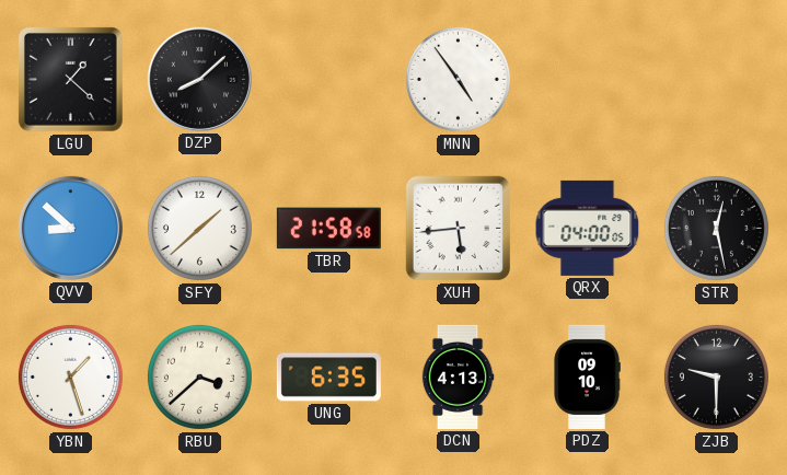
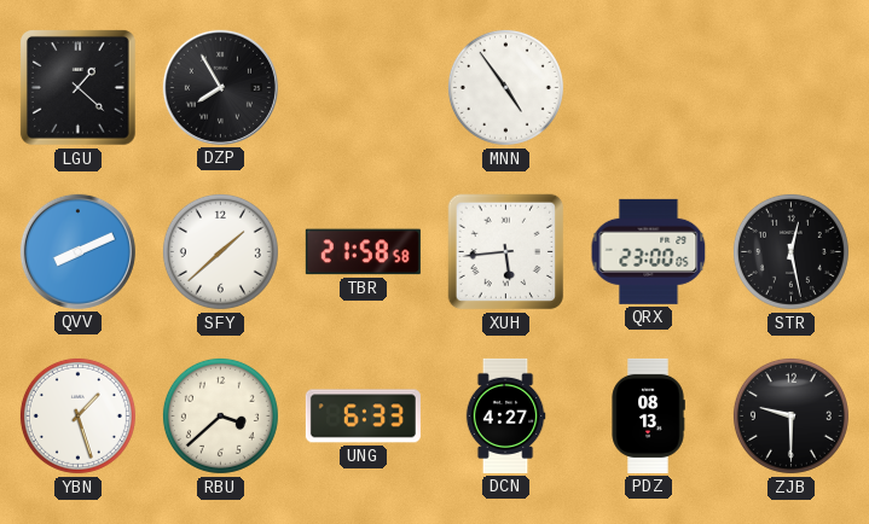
DZP: 8:08 -> 7:55 (220, 87)
QVV: 8:52 -> 8:11 (77, 251)
QRX: 04:00 -> 23:00 (649, 251)
UNG: 6:35 -> 6:33 (363, 417)
DCN: 4:13 -> 4:27 (505, 415)
PDZ: 09:10 -> 08:13 (648, 415)
